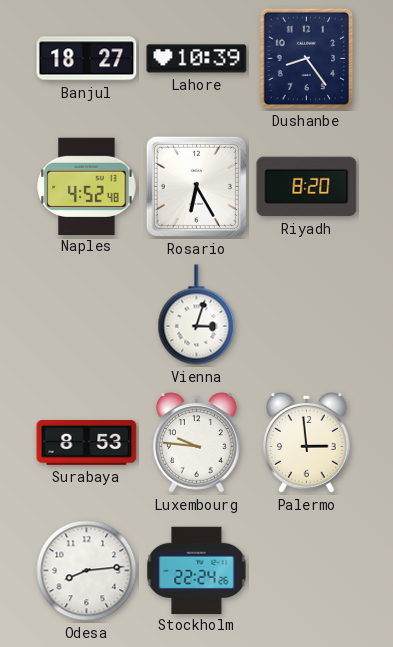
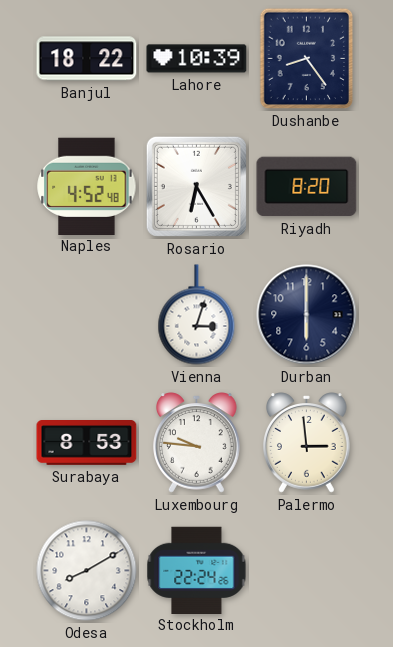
Banjul: 18:27 -> 18:22 (87, 59)
Durban: none -> 6:00 (307, 315)
Odesa: 8:14 -> 8:10 (87, 571)
